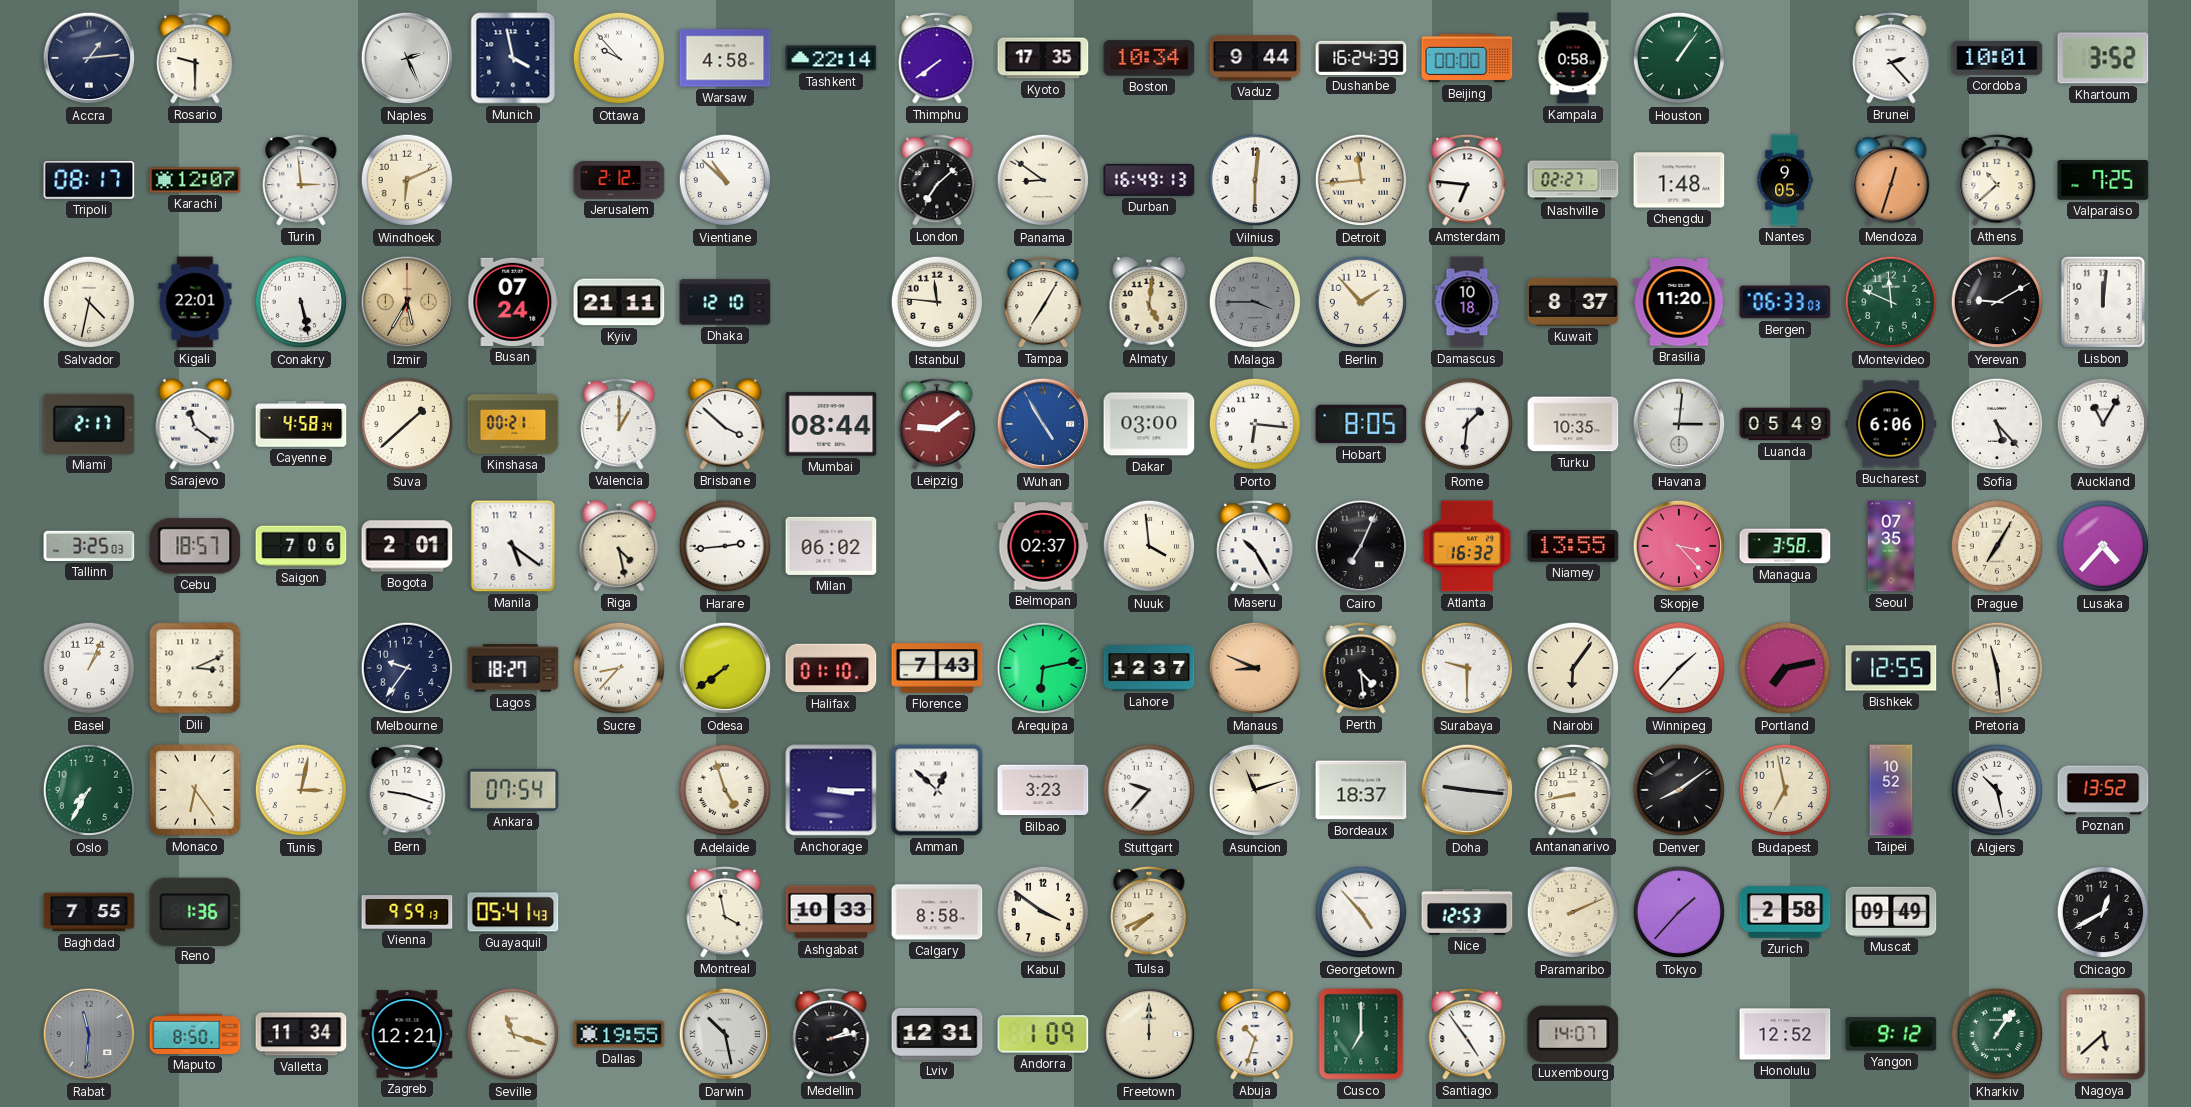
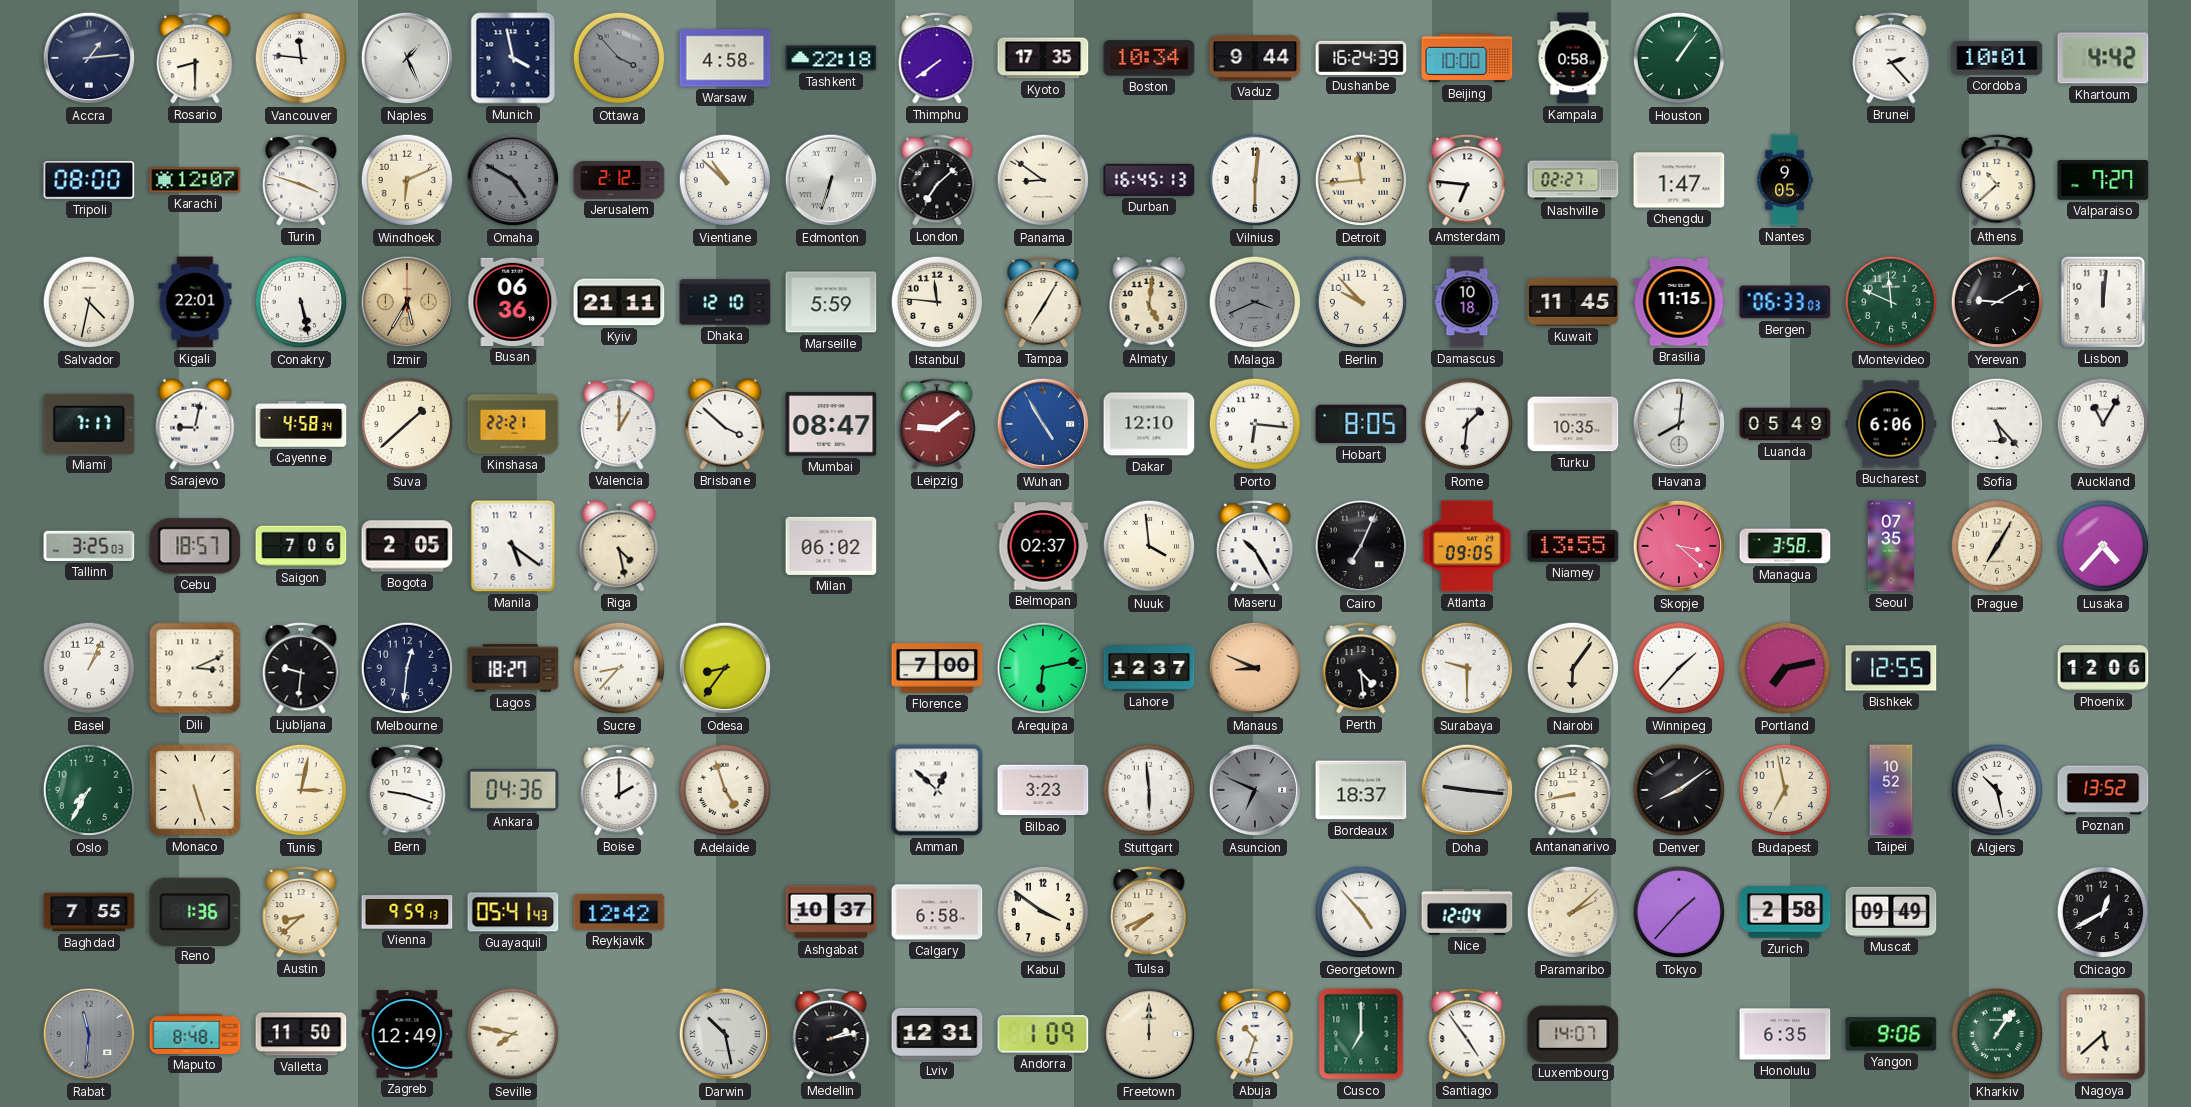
Rosario: 9:30 -> 8:30 (195, 58)
Vancouver: none -> 11:46 (301, 58)
Naples: 2:26 -> 1:26 (407, 58)
Ottawa: 9:53 -> 3:53 (619, 58)
Ottawa dial: white -> grey (619, 58)
Tashkent: 22:14 -> 22:18 (831, 58)
Beijing: 00:00 -> 10:00 (1467, 58)
Khartoum: 3:52 -> 4:42 (2103, 58)
Tripoli: 08:17 -> 08:00 (89, 181)
Turin: 2:59 -> 3:48 (301, 180)
Omaha: none -> 4:50 (513, 180)
Edmonton: none -> 6:33 (831, 180)
Durban: 16:49 -> 16:45 (1149, 180)
Chengdu: 1:48 -> 1:47 (1679, 180)
Mendoza: 12:33 -> none (1891, 180)
Valparaiso: 7:25 -> 7:27 (2103, 181)
Busan: 07:24 -> 06:36 (513, 302)
Marseille: none -> 5:59 (831, 302)
Malaga: 3:45 -> 3:41 (1255, 302)
Berlin: 1:53 -> 9:53 (1361, 302)
Kuwait: 8:37 -> 11:45 (1573, 302)
Brasilia: 11:20 -> 11:15 (1679, 302)
Miami: 2:17 -> 7:17 (89, 424)
Sarajevo: 11:21 -> 9:02 (195, 424)
Kinshasa: 00:21 -> 22:21 (513, 424)
Mumbai: 08:44 -> 08:47 (831, 424)
Dakar: 03:00 -> 12:10 (1149, 424)
Havana: 3:01 -> 8:01 (1679, 424)
Bogota: 2:01 -> 2:05 (407, 546)
Harare: 2:44 -> none (725, 546)
Atlanta: 16:32 -> 09:05 (1467, 546)
Skopje: 3:23 -> 3:22 (1679, 546)
Ljubljana: none -> 9:31 (301, 668)
Melbourne: 9:36 -> 12:31 (407, 668)
Odesa: 7:39 -> 8:36 (725, 668)
Halifax: 01:10 -> none (831, 668)
Florence: 7:43 -> 7:00 (937, 668)
Pretoria: 11:29 -> none (1997, 668)
Phoenix: none -> 12:06 (2103, 668)
Monaco: 6:24 -> 5:27 (195, 790)
Ankara: 07:54 -> 04:36 (513, 790)
Boise: none -> 2:00 (619, 790)
Anchorage: 3:15 -> none (831, 790)
Stuttgart: 9:37 -> 5:59 (1149, 790)
Asuncion: 11:12 -> 6:49 (1255, 790)
Asuncion dial: cream -> grey (1255, 790)
Austin: none -> 8:38 (301, 912)
Reykjavik: none -> 12:42 (619, 912)
Montreal: 3:58 -> none (725, 912)
Ashgabat: 10:33 -> 10:37 (831, 912)
Calgary: 8:58 -> 6:58 (937, 912)
Nice: 12:53 -> 12:04 (1467, 912)
Paramaribo: 2:11 -> 2:08 (1573, 912)
Maputo: 8:50 -> 8:48 (195, 1034)
Valletta: 11:34 -> 11:50 (301, 1034)
Zagreb: 12:21 -> 12:49 (407, 1034)
Seville: 11:18 -> 7:47 (513, 1034)
Dallas: 19:55 -> none (619, 1034)
Honolulu: 12:52 -> 6:35 (1785, 1034)
Yangon: 9:12 -> 9:06 (1891, 1034)
